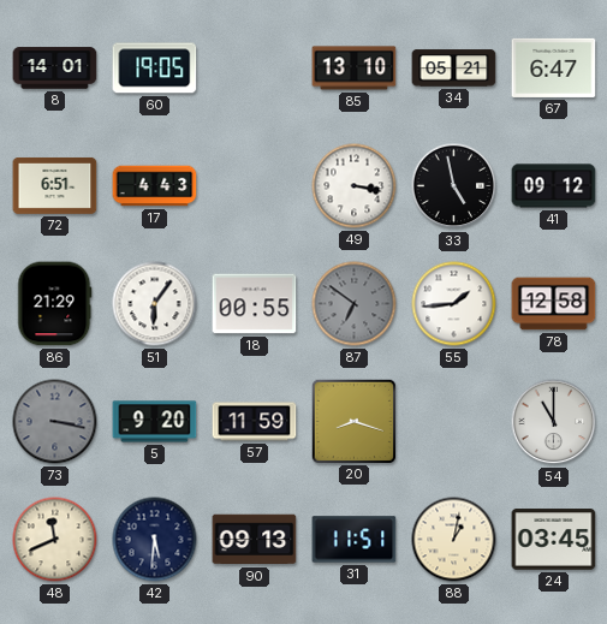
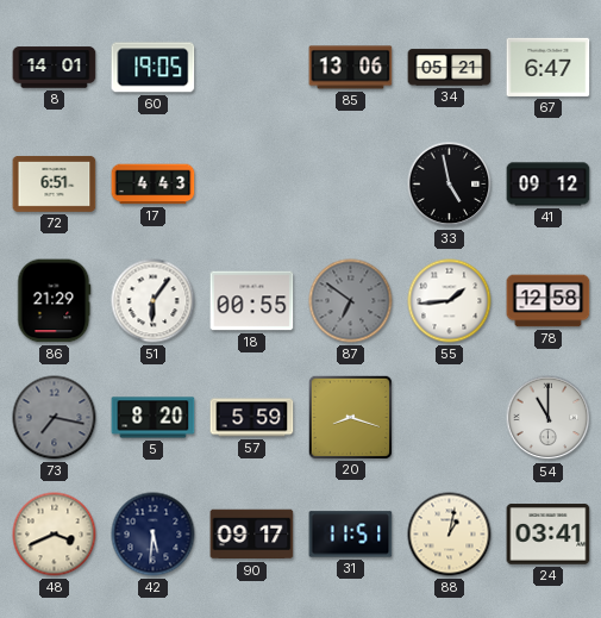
85: 13:10 -> 13:06 (351, 68)
49: 3:17 -> none (355, 186)
73: 3:17 -> 7:17 (55, 418)
5: 9:20 -> 8:20 (154, 418)
57: 11:59 -> 5:59 (252, 418)
48: 11:41 -> 3:41 (55, 535)
90: 09:13 -> 09:17 (252, 535)
24: 03:45 -> 03:41 (549, 535)
